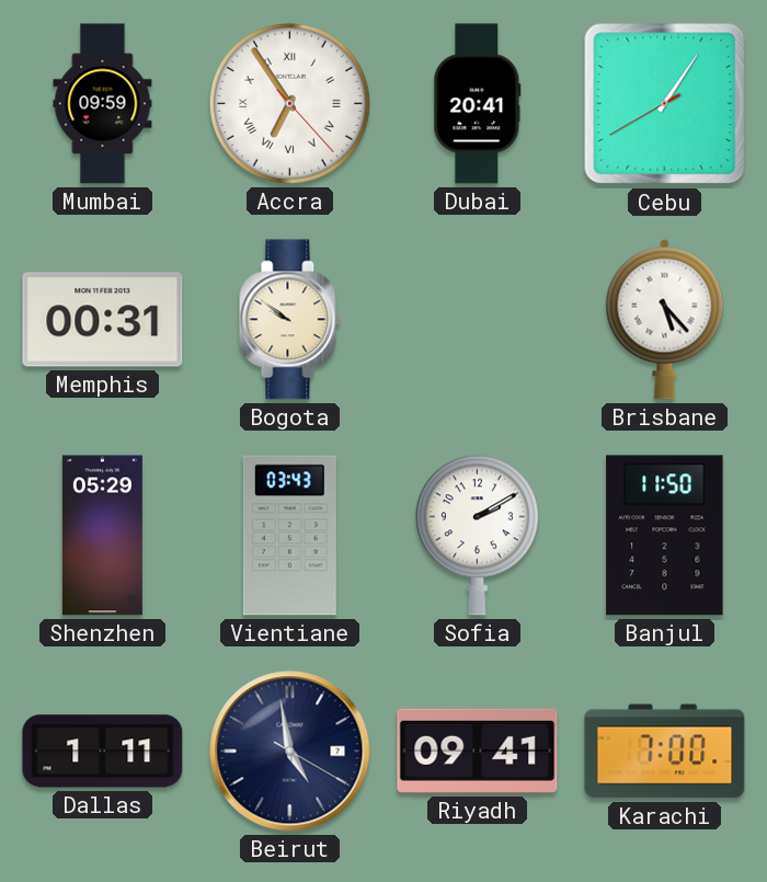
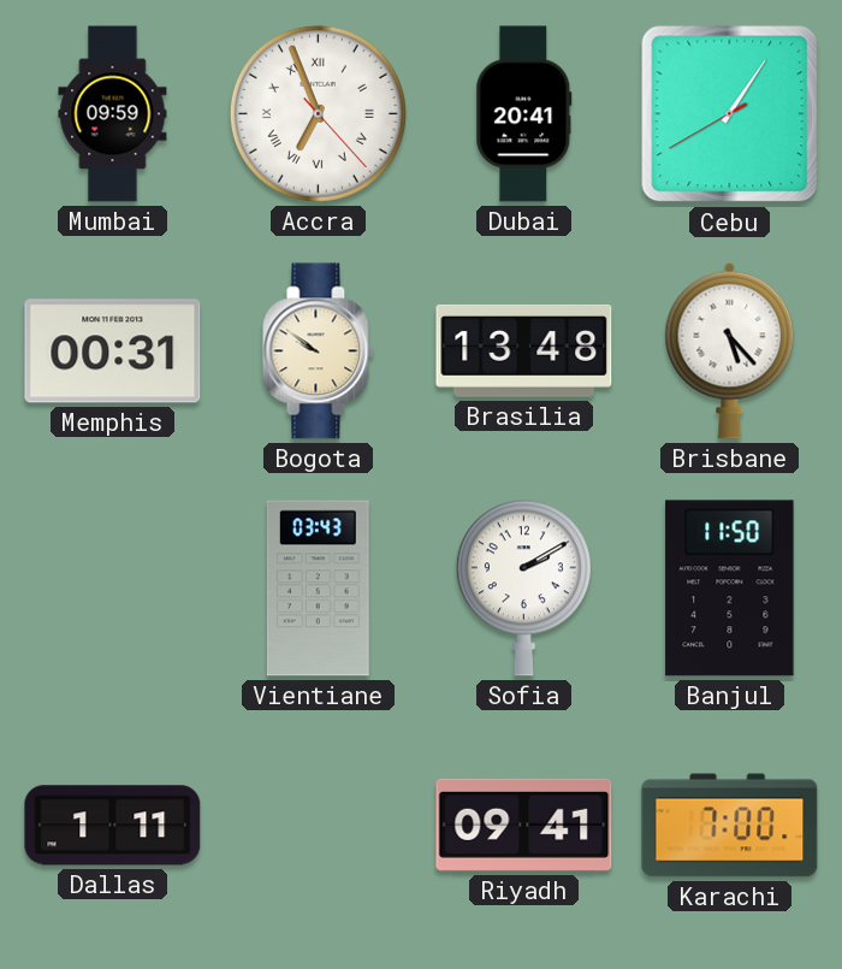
Accra: 6:54 -> 6:56 (318, 113)
Brasilia: none -> 13:48 (524, 350)
Shenzhen: 05:29 -> none (102, 536)
Beirut: 4:58 -> none (290, 752)
